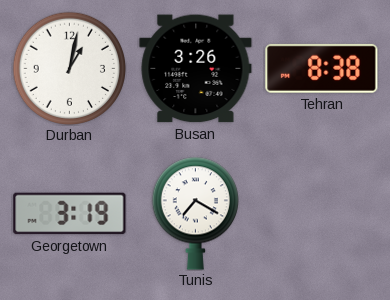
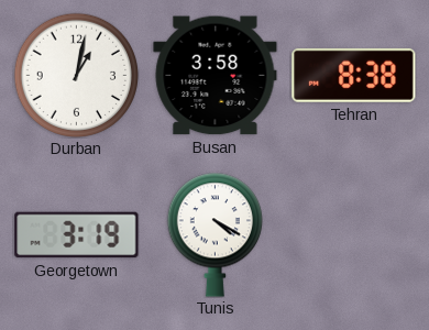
Busan: 3:26 -> 3:58 (216, 76)
Tunis: 7:20 -> 4:20 (215, 234)
